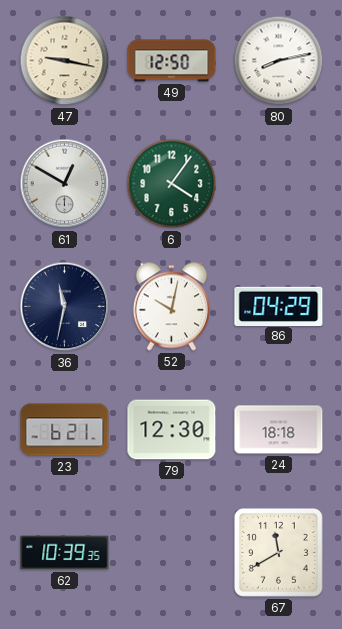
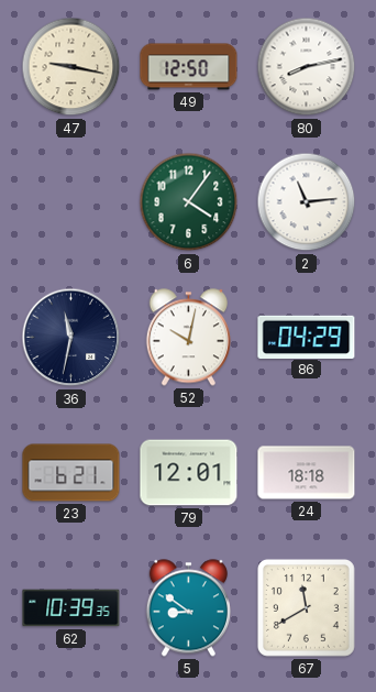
61: 12:50 -> none (65, 184)
2: none -> 11:14 (307, 202)
79: 12:30 -> 12:01 (189, 473)
5: none -> 8:51 (188, 608)
